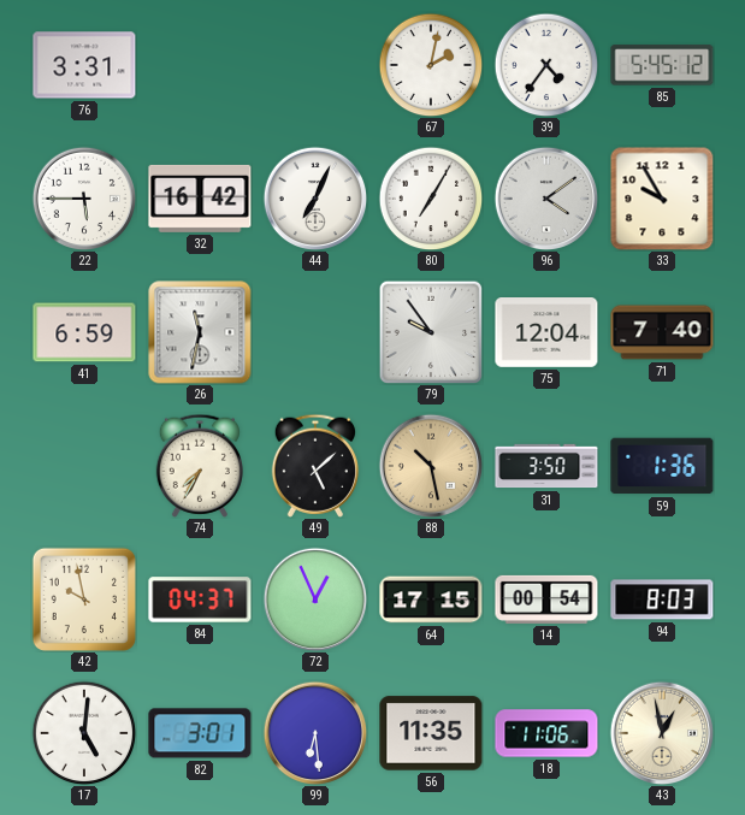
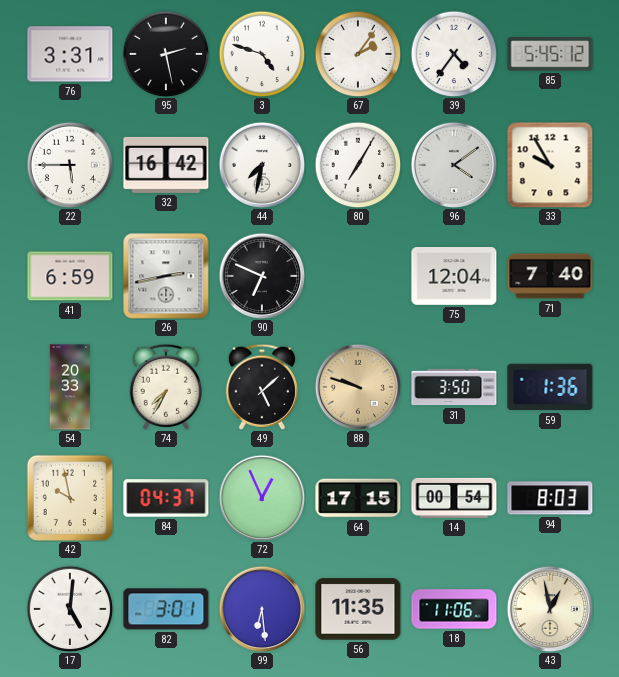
95: none -> 2:28 (166, 54)
3: none -> 4:48 (262, 54)
67: 2:02 -> 2:06 (358, 54)
44: 7:04 -> 7:32 (262, 165)
26: 11:32 -> 2:43 (166, 276)
90: none -> 6:49 (262, 276)
79: 9:54 -> none (431, 332)
54: none -> 20:33 (70, 387)
88: 10:28 -> 9:48 (358, 387)
